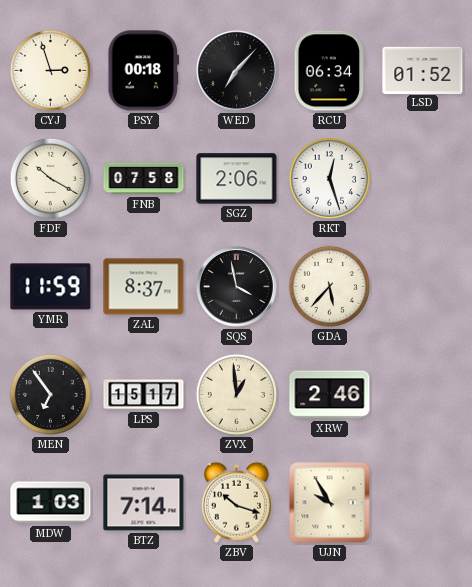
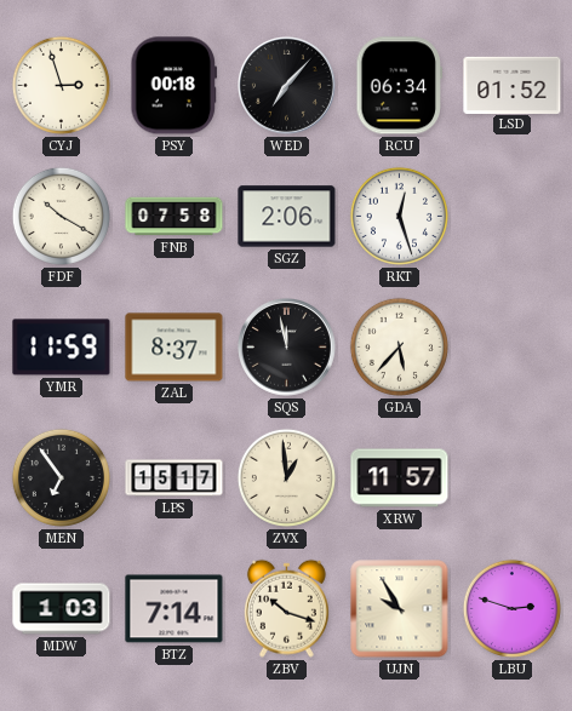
SQS: 3:58 -> 11:58 (286, 346)
XRW: 2:46 -> 11:57 (400, 478)
LBU: none -> 2:48 (511, 608)
